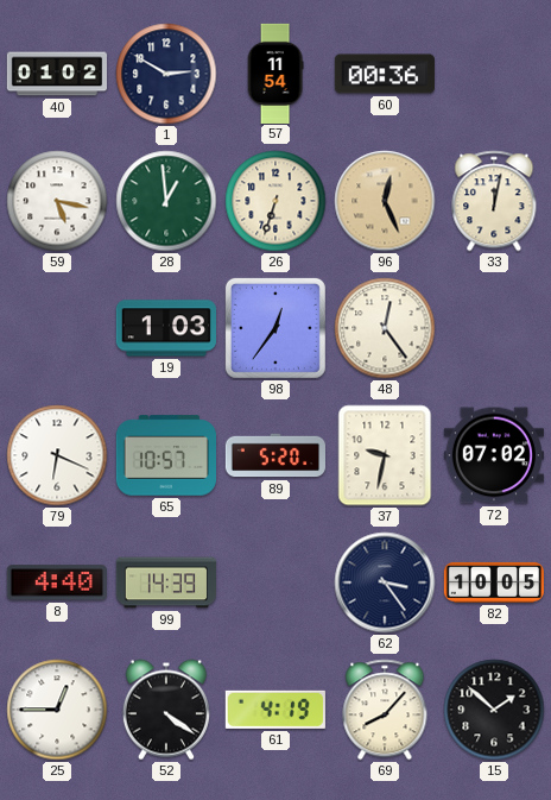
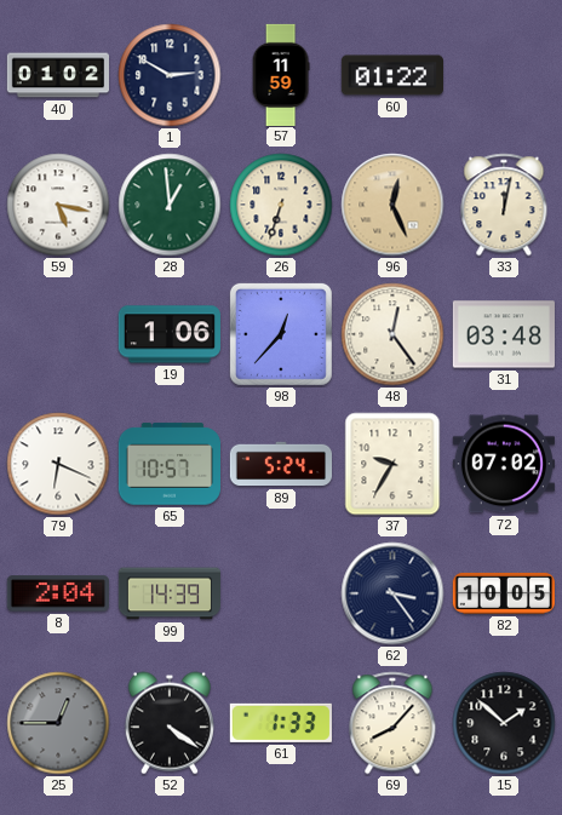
57: 11:54 -> 11:59 (281, 74)
60: 00:36 -> 01:22 (392, 75)
19: 1:03 -> 1:06 (170, 334)
98: 12:36 -> 12:37 (281, 334)
31: none -> 03:48 (504, 334)
89: 5:20 -> 5:24 (280, 464)
37: 9:32 -> 9:35 (392, 464)
8: 4:40 -> 2:04 (58, 593)
25 dial: white -> grey (58, 723)
61: 4:19 -> 1:33 (281, 723)
